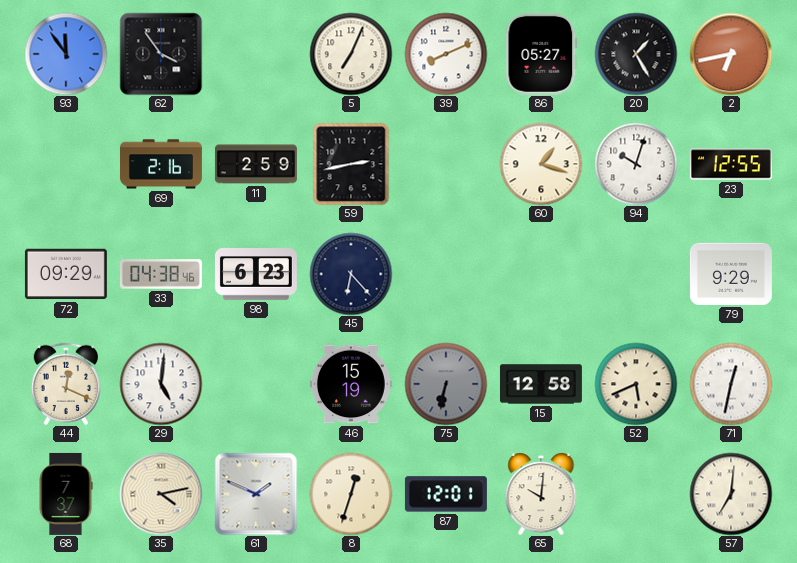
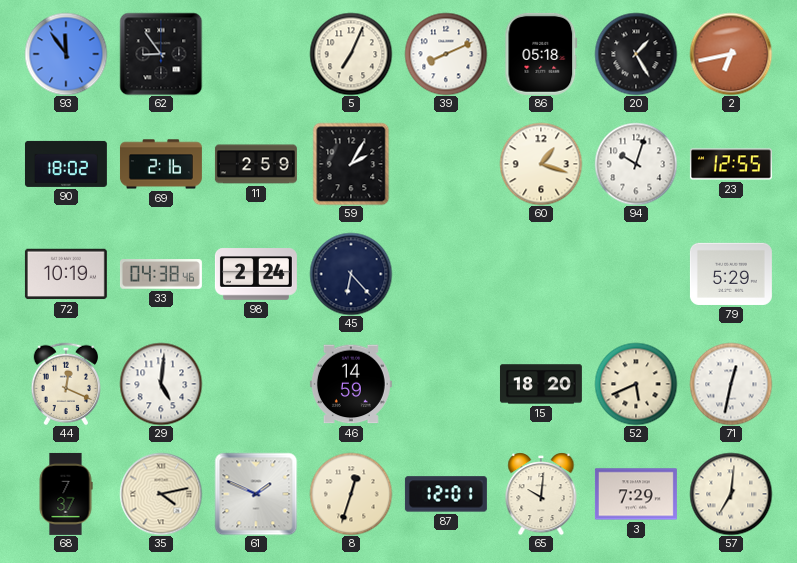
62: 3:54 -> 8:54 (161, 54)
86: 05:27 -> 05:18 (541, 54)
90: none -> 18:02 (66, 164)
59: 2:43 -> 2:05 (351, 164)
72: 09:29 -> 10:19 (66, 274)
98: 6:23 -> 2:24 (256, 274)
79: 9:29 -> 5:29 (731, 274)
46: 15:19 -> 14:59 (351, 384)
75: 6:32 -> none (446, 384)
15: 12:58 -> 18:20 (541, 384)
3: none -> 7:29 (636, 494)
